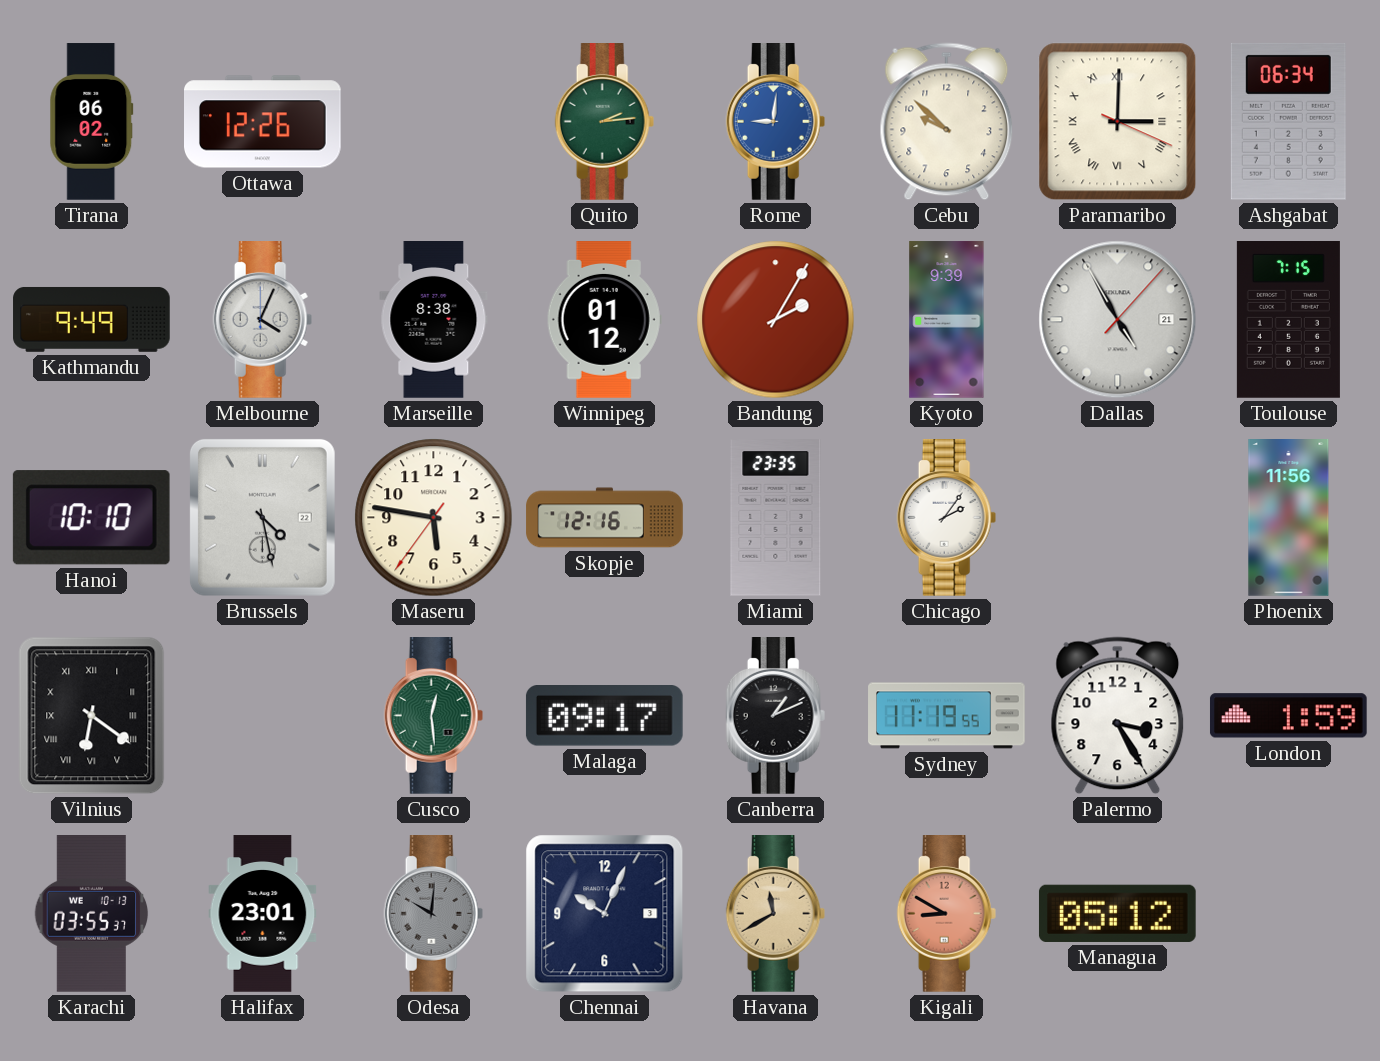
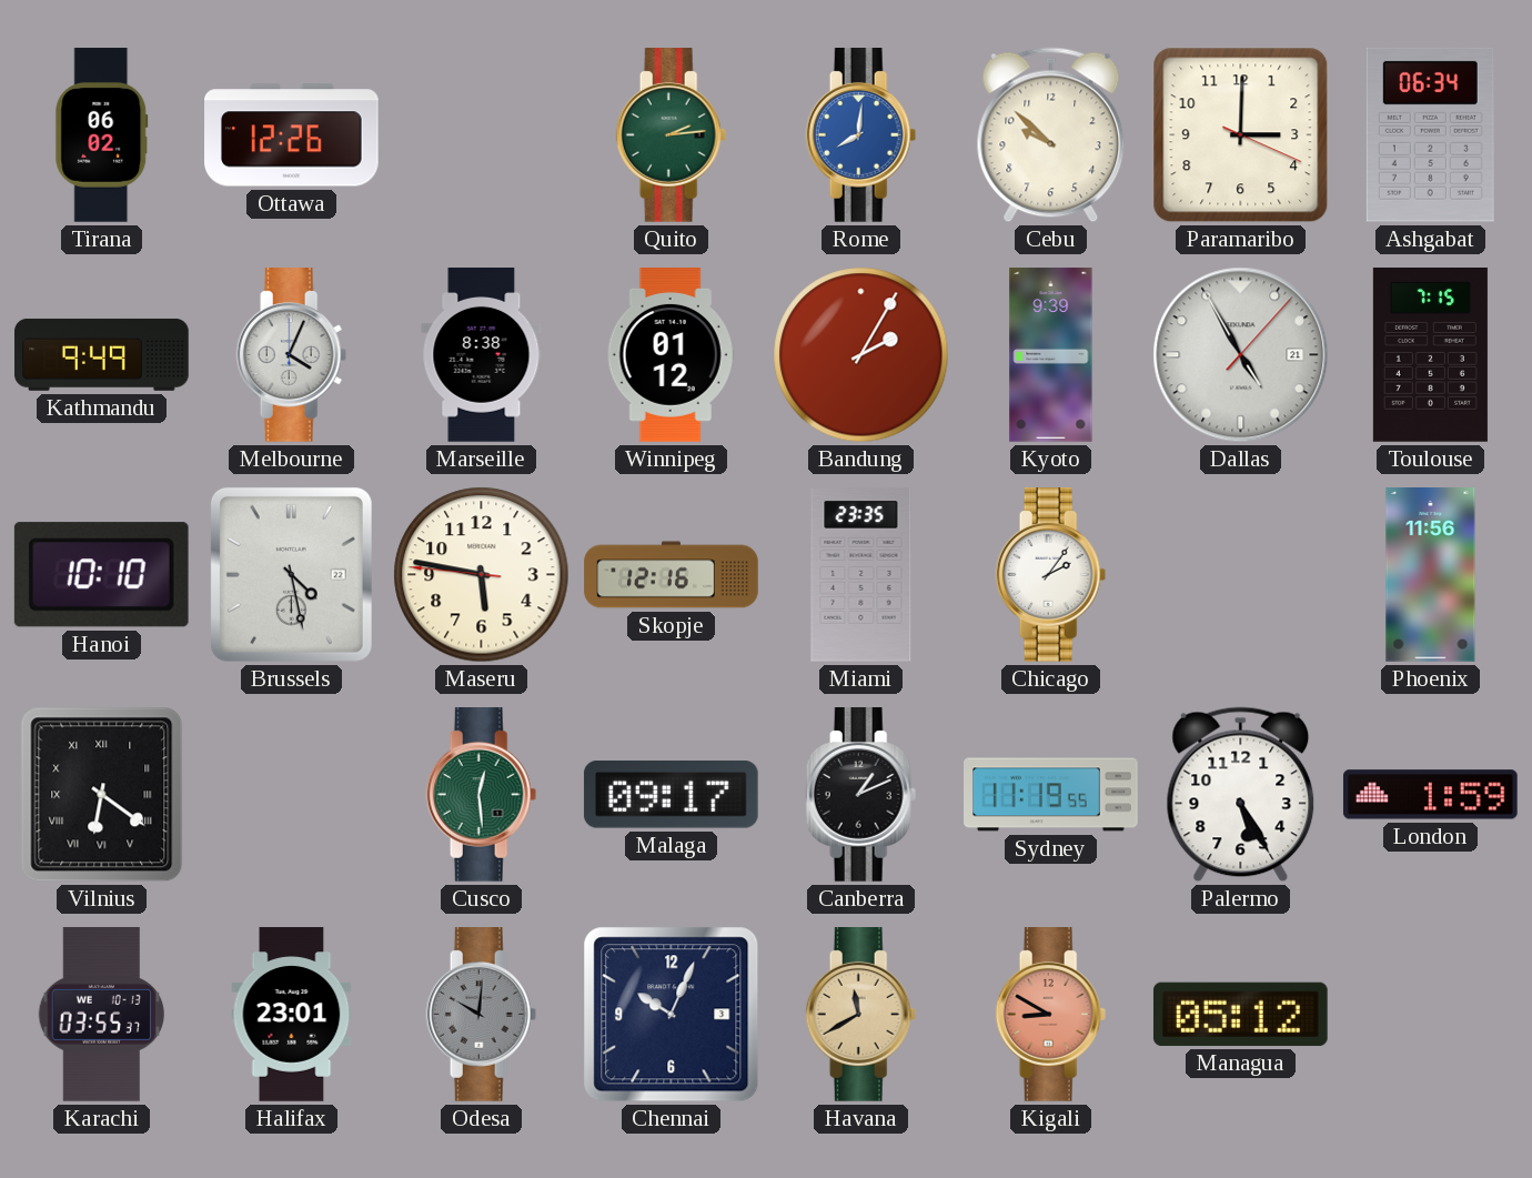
Rome: 9:01 -> 8:01 (861, 135)
Paramaribo numerals: Roman -> Arabic (1241, 135)
Maseru: 5:46:36 -> 5:46:46 (482, 575)
Palermo: 3:25 -> 5:25 (1241, 795)
